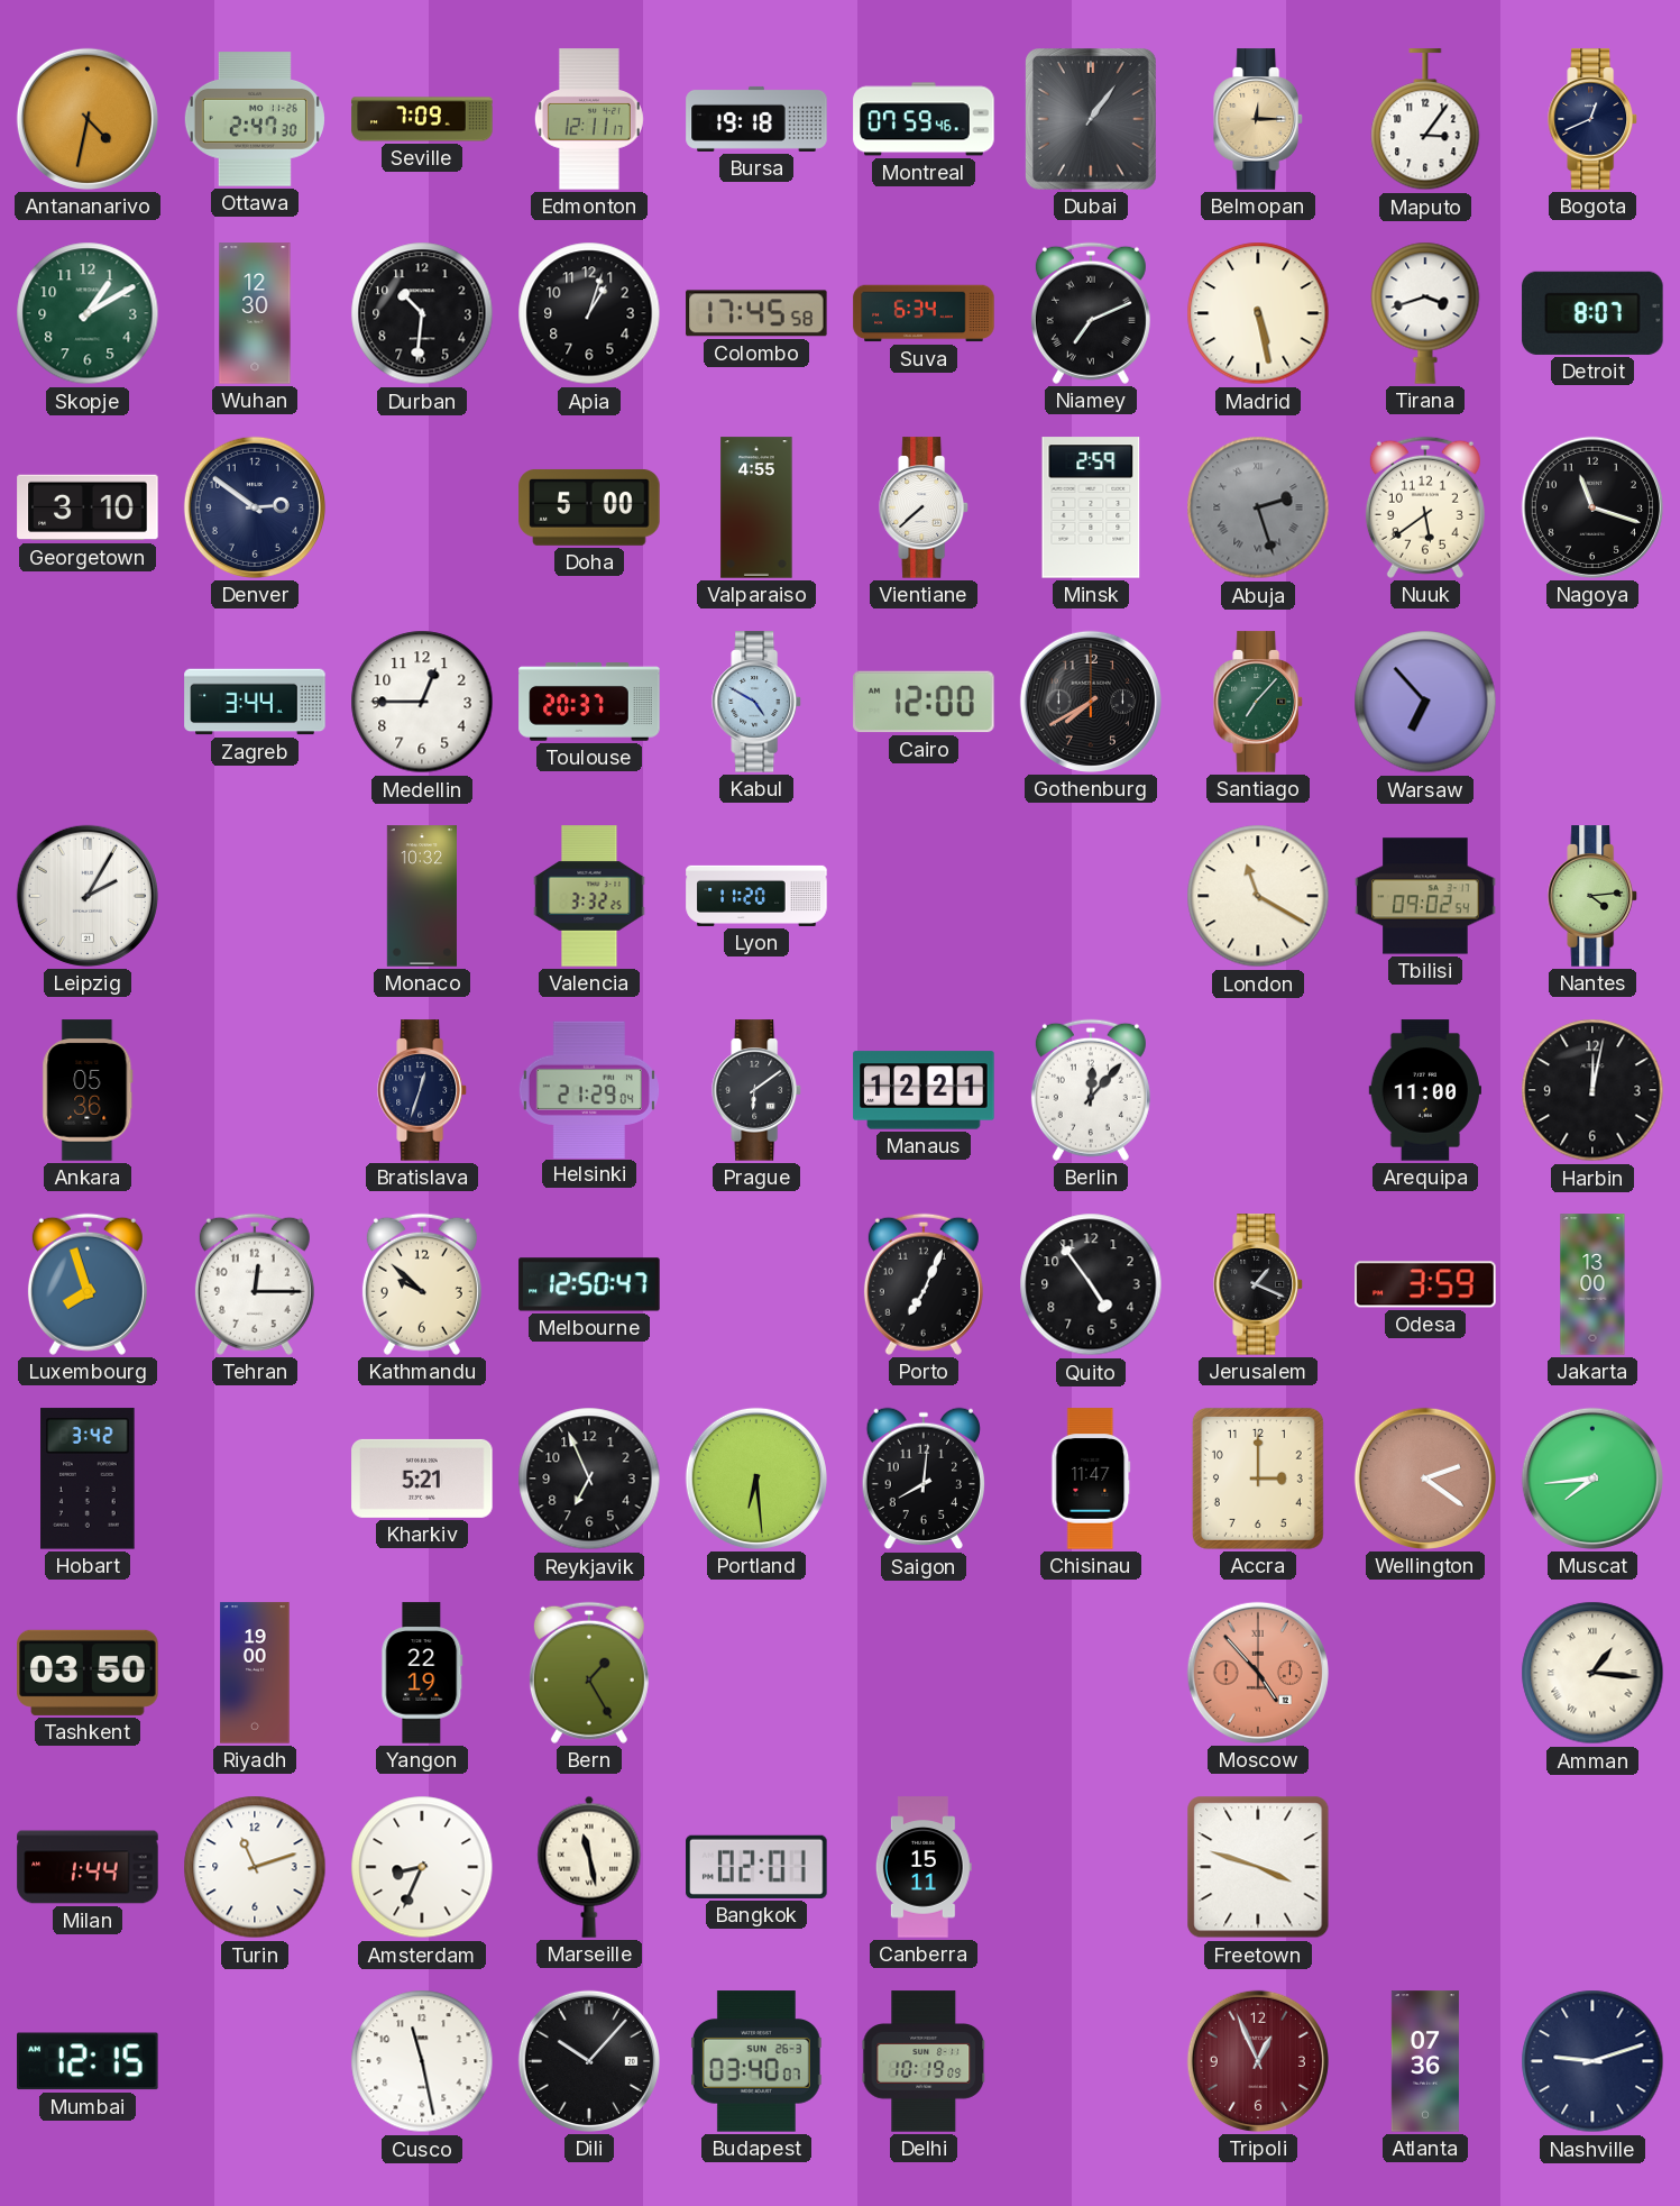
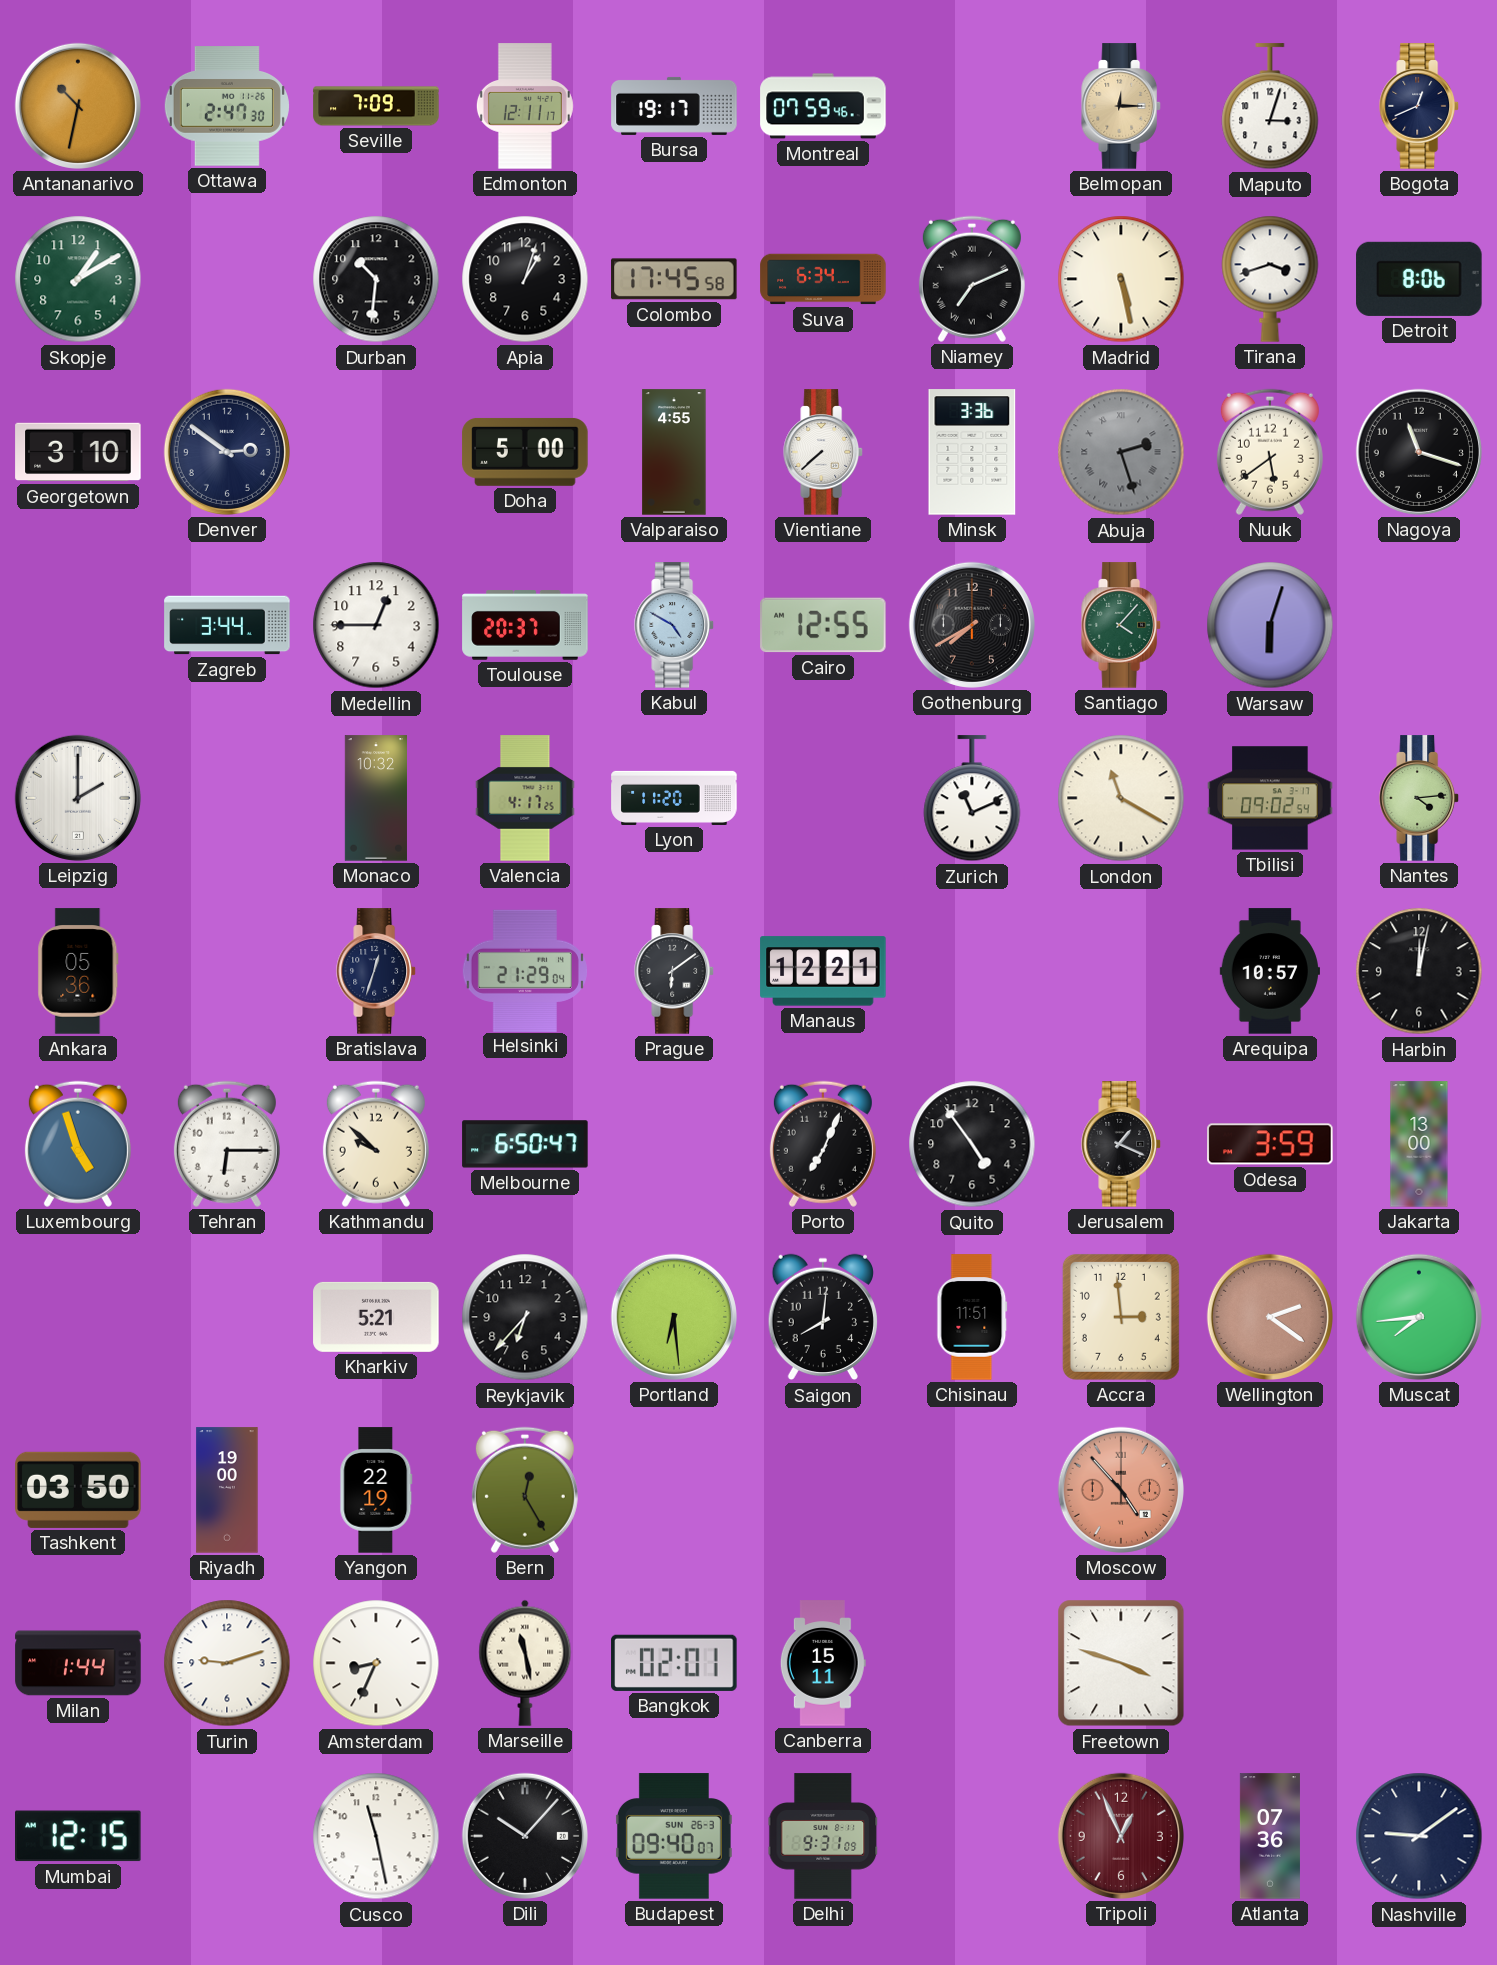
Antananarivo: 4:32 -> 10:32 (78, 106)
Bursa: 19:18 -> 19:17 (674, 106)
Dubai: 1:06 -> none (1092, 120)
Maputo: 3:06 -> 3:03 (1270, 107)
Wuhan: 12:30 -> none (255, 313)
Detroit: 8:07 -> 8:06 (1419, 279)
Minsk: 2:59 -> 3:36 (972, 452)
Cairo: 12:00 -> 12:55 (823, 625)
Santiago: 7:07 -> 4:07 (1121, 625)
Warsaw: 6:53 -> 6:03 (1270, 625)
Leipzig: 2:05 -> 2:00 (78, 798)
Valencia: 3:32 -> 4:17 (525, 798)
Zurich: none -> 11:11 (972, 799)
Berlin: 12:07 -> none (1091, 1090)
Arequipa: 11:00 -> 10:57 (1269, 971)
Luxembourg: 7:57 -> 4:57 (78, 1144)
Tehran: 12:15 -> 6:15 (227, 1144)
Melbourne: 12:50 -> 6:50 (525, 1144)
Hobart: 3:42 -> none (88, 1479)
Reykjavik: 6:56 -> 6:37 (525, 1317)
Chisinau: 11:47 -> 11:51 (972, 1317)
Accra: 3:00 -> 2:59 (1121, 1317)
Bern: 1:25 -> 12:25 (525, 1490)
Amman: 1:16 -> none (1592, 1673)
Turin: 11:12 -> 9:12 (227, 1663)
Budapest: 03:40 -> 09:40 (674, 1836)
Delhi: 10:19 -> 9:31 (823, 1836)
Nashville: 9:12 -> 9:09 (1419, 1836)
